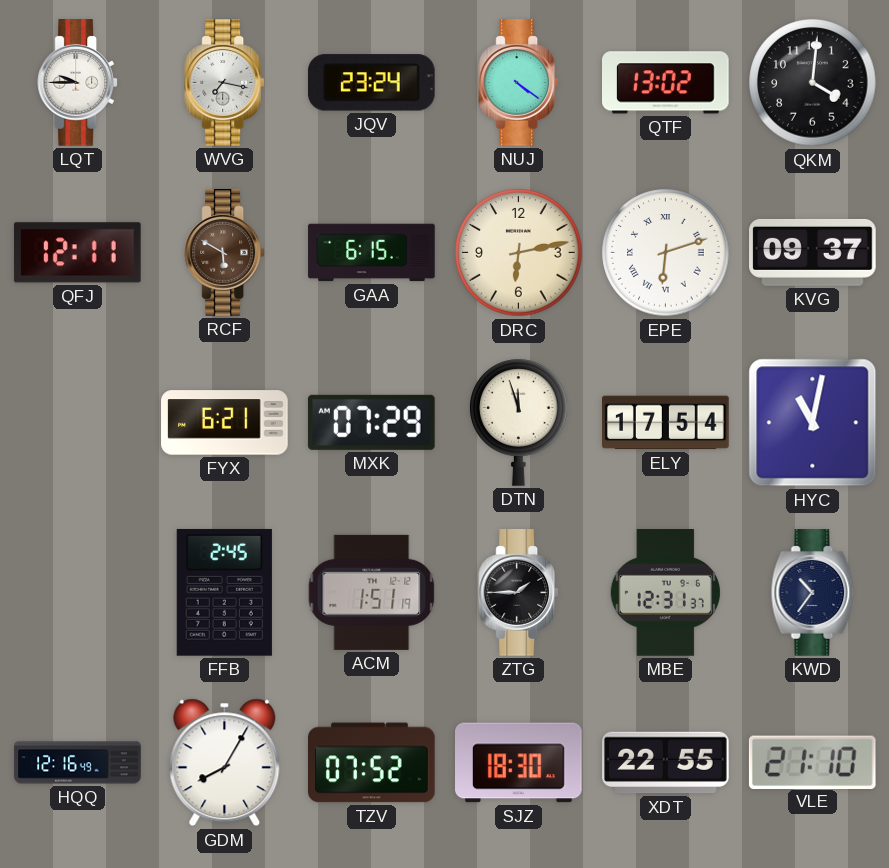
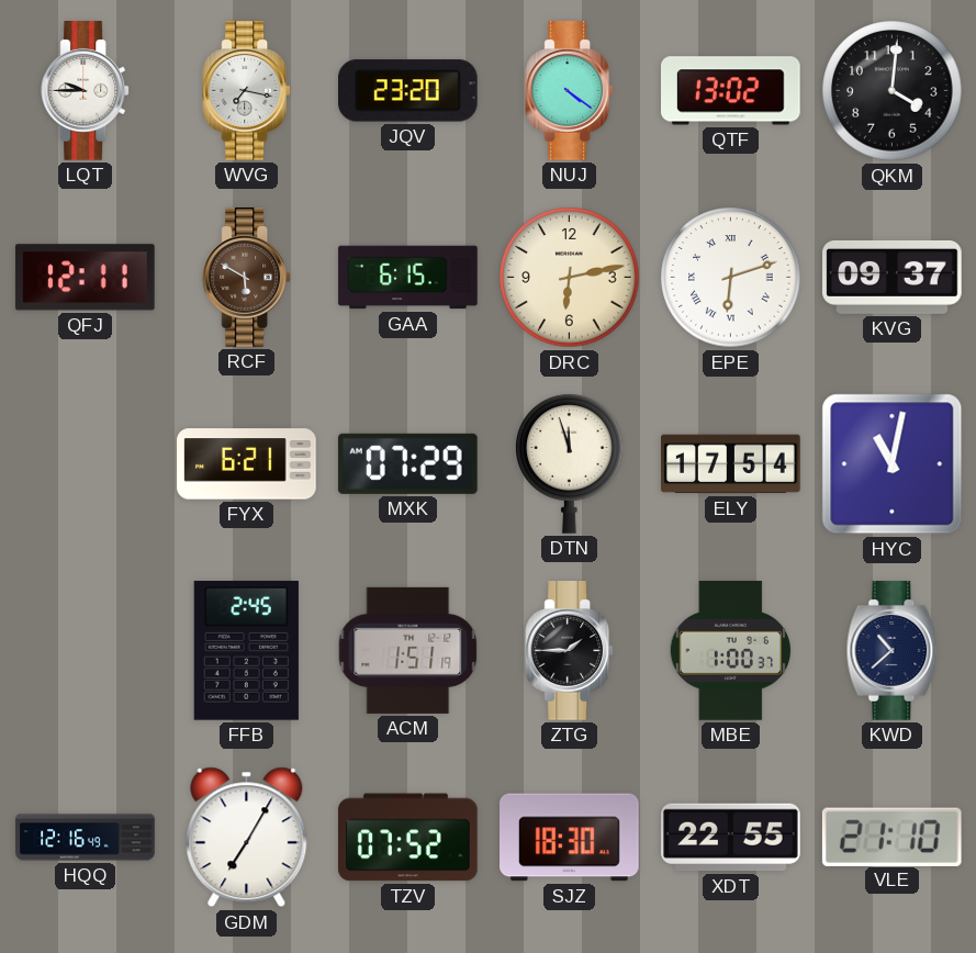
JQV: 23:24 -> 23:20 (408, 91)
MBE: 12:31 -> 1:00 (730, 651)
KWD: 10:36 -> 10:38 (893, 651)
GDM: 8:05 -> 7:05 (247, 838)
